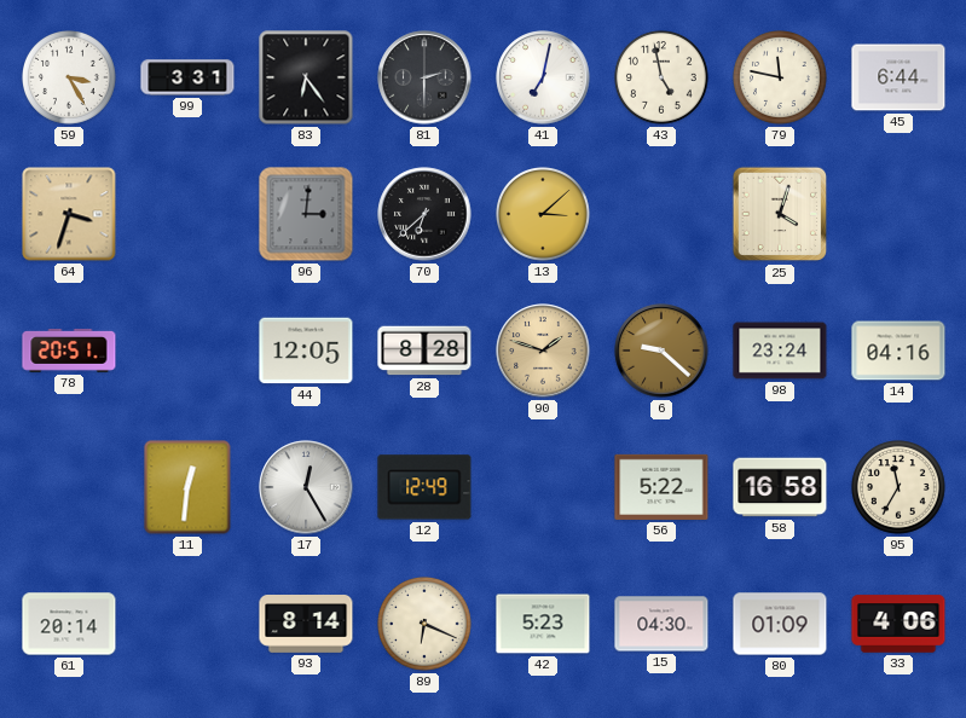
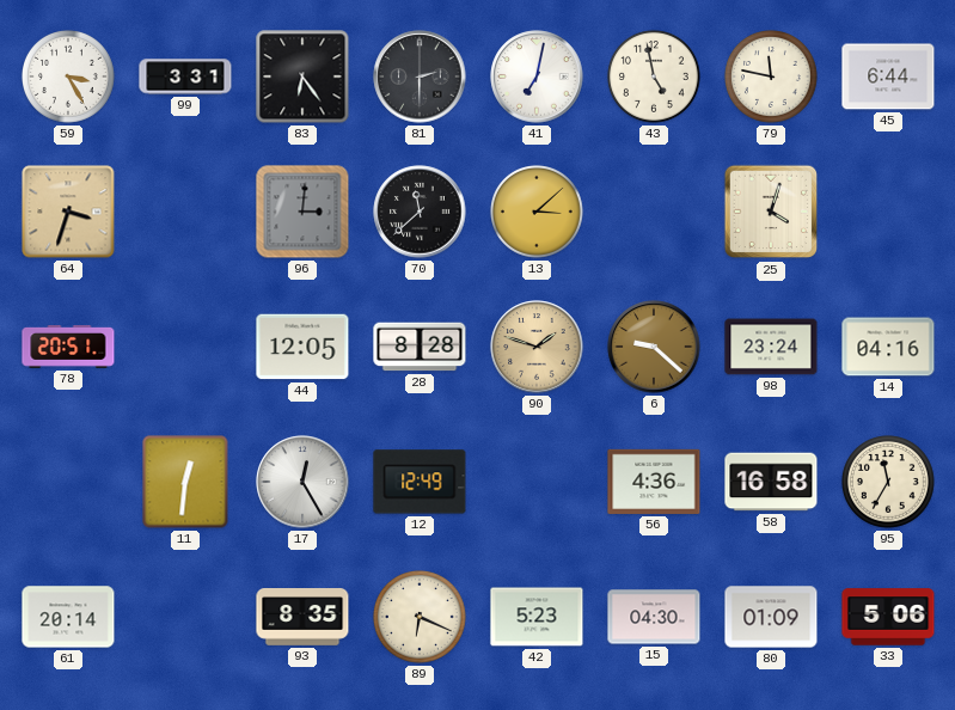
70: 6:38 -> 11:38 (420, 212)
56: 5:22 -> 4:36 (654, 482)
93: 8:14 -> 8:35 (302, 617)
33: 4:06 -> 5:06 (888, 617)
